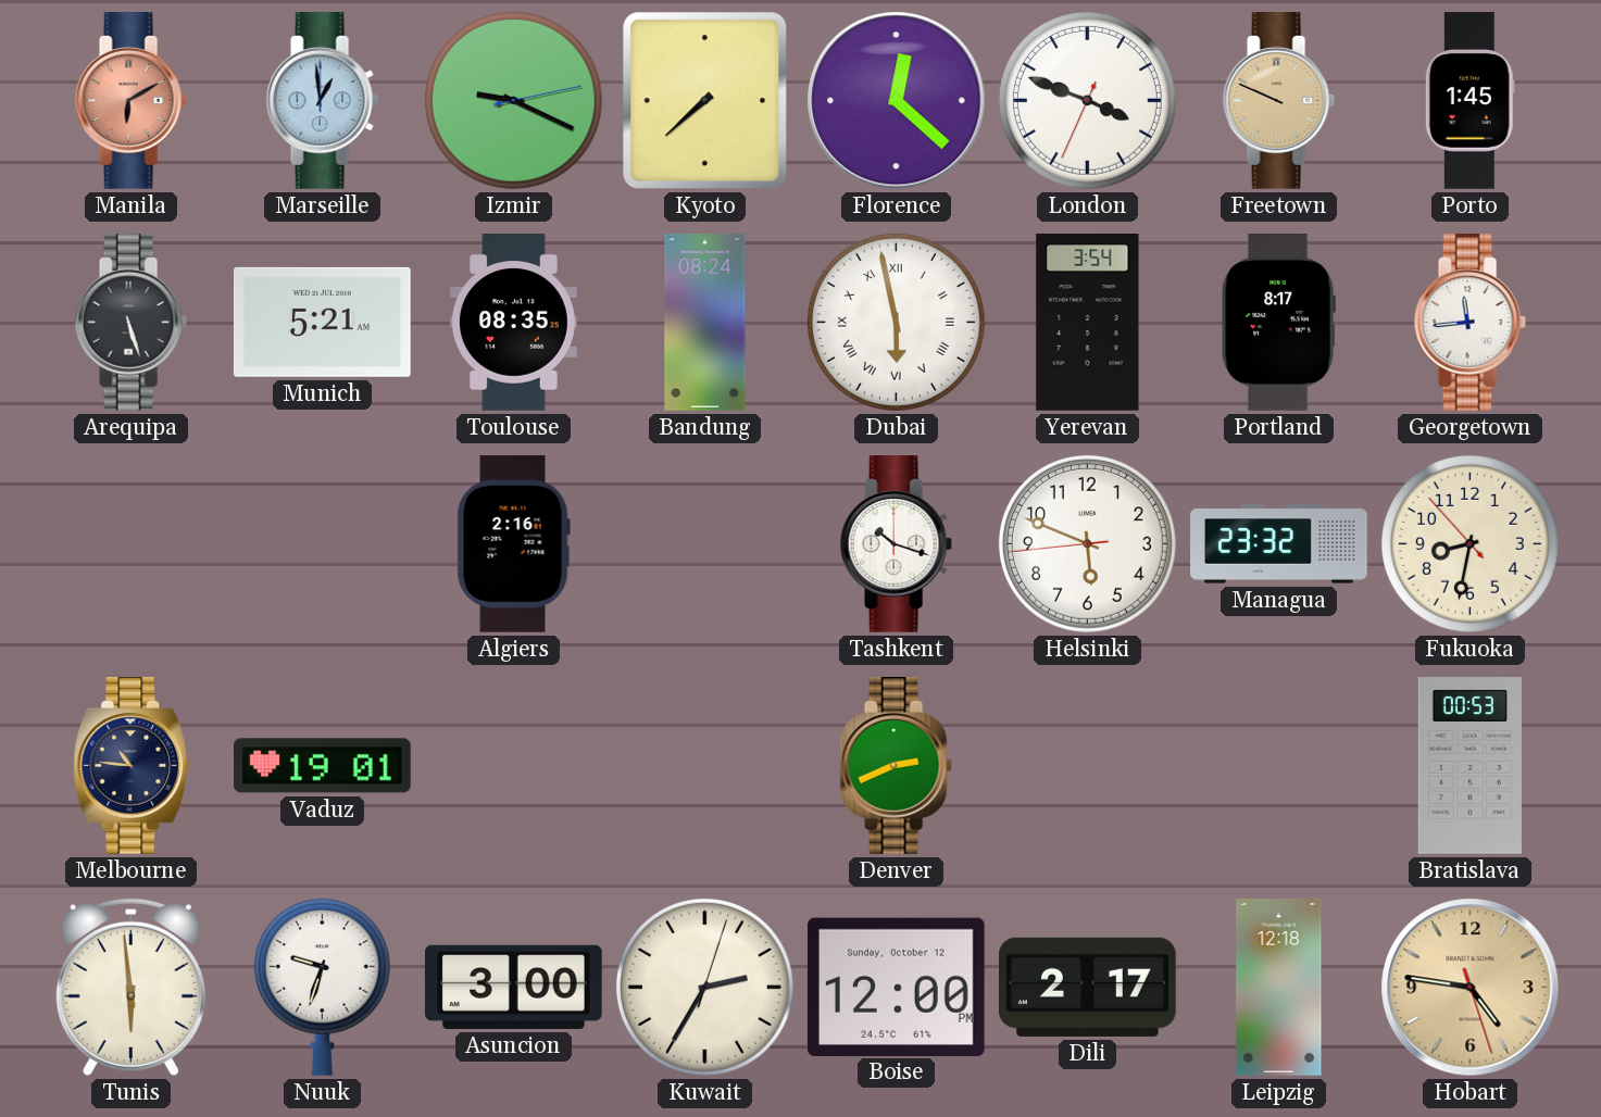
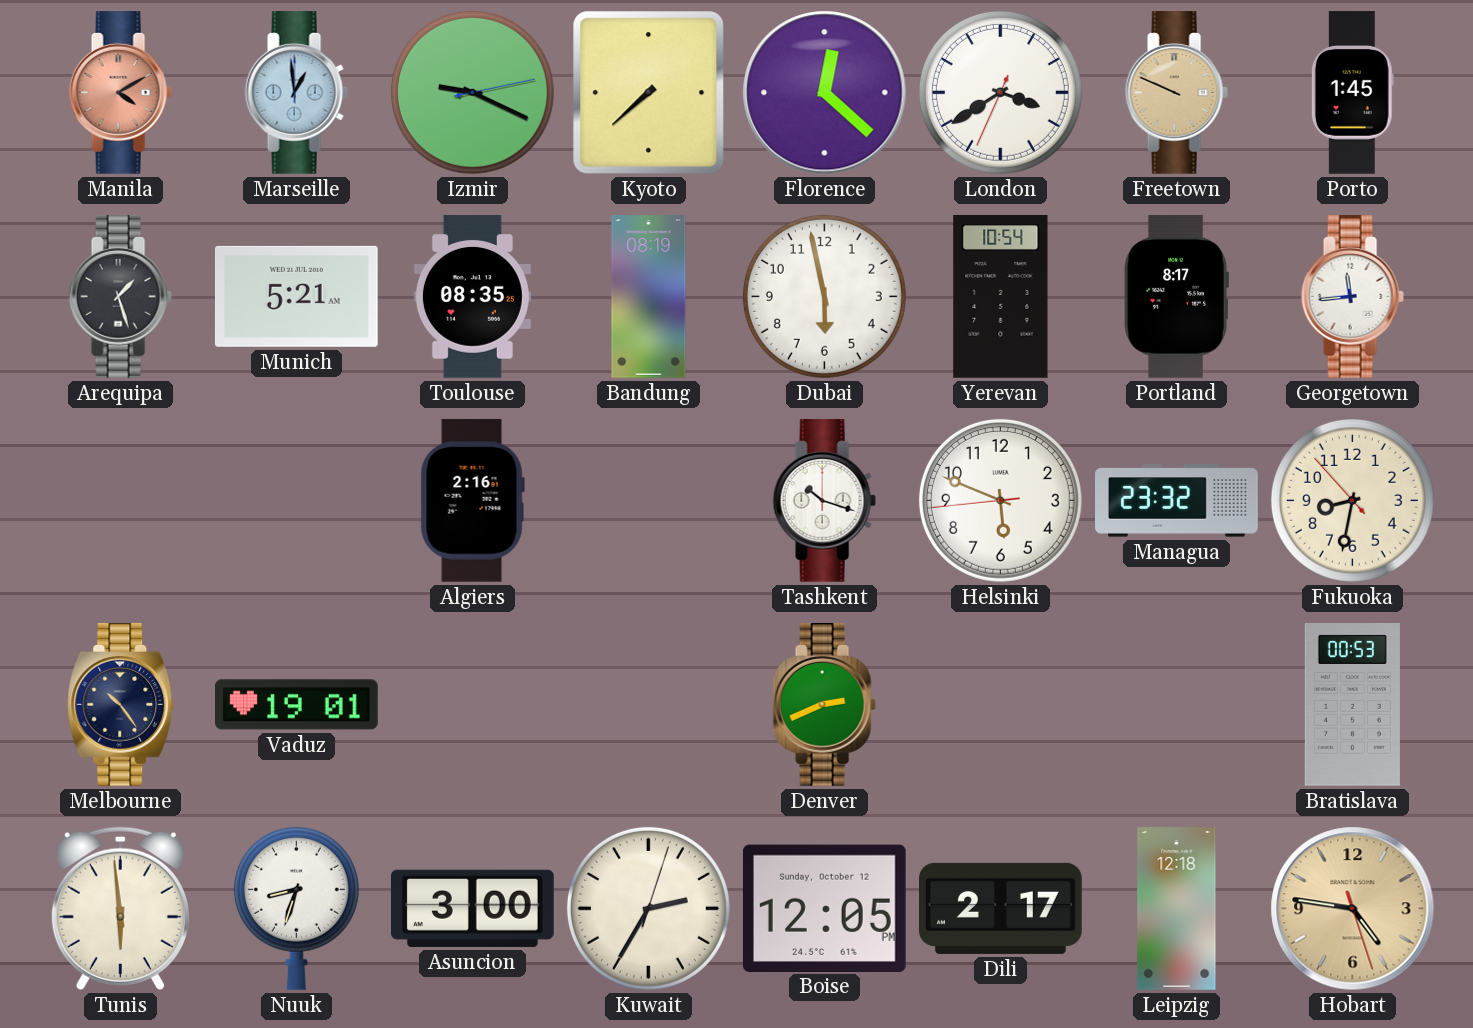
Manila: 6:10 -> 4:10 (120, 93)
London: 3:48 -> 3:39 (1000, 92)
Arequipa: 5:27 -> 1:27 (120, 297)
Bandung: 08:24 -> 08:19 (649, 297)
Dubai numerals: Roman -> Arabic (824, 296)
Yerevan: 3:54 -> 10:54 (1001, 297)
Melbourne: 10:46 -> 10:24 (121, 705)
Nuuk: 9:33 -> 8:33 (296, 908)
Boise: 12:00 -> 12:05 (824, 908)
